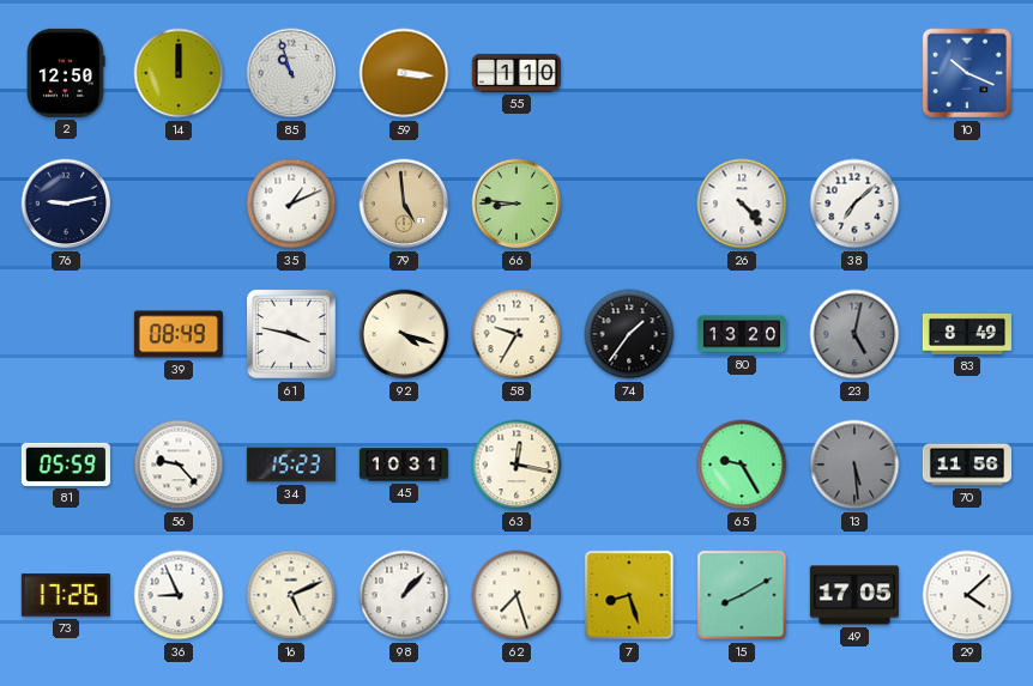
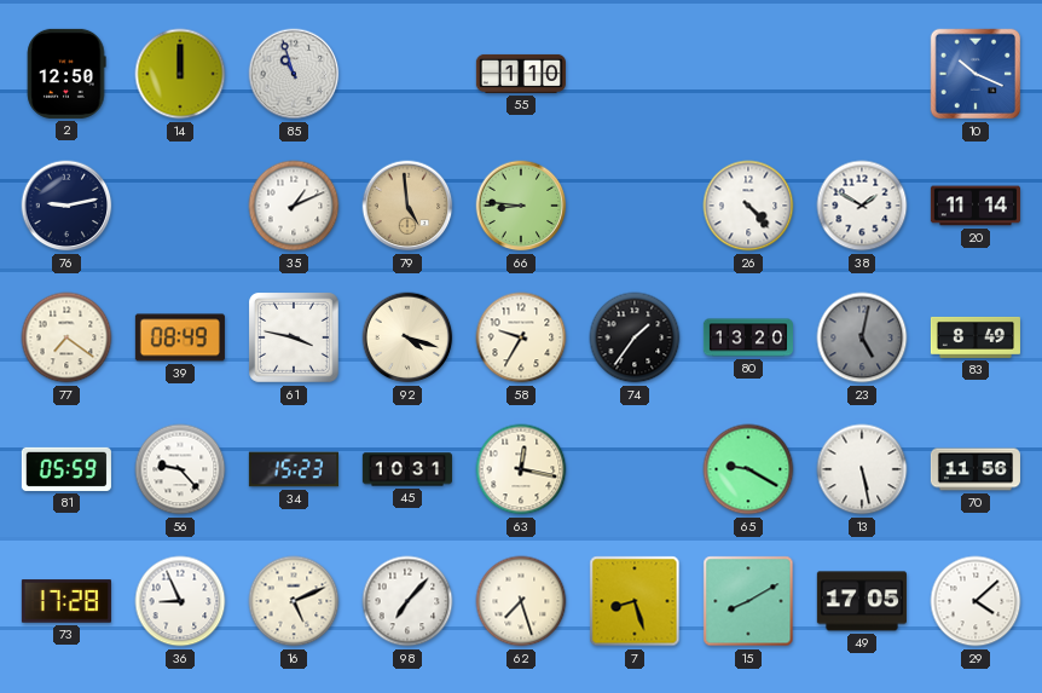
59: 3:16 -> none (404, 73)
38: 7:08 -> 1:50 (862, 206)
20: none -> 11:14 (976, 206)
77: none -> 7:21 (66, 337)
65: 9:25 -> 9:20 (748, 469)
13: 5:29 -> 5:28 (862, 469)
13 dial: grey -> white (862, 469)
73: 17:26 -> 17:28 (66, 601)
98: 1:07 -> 7:07 (407, 601)
